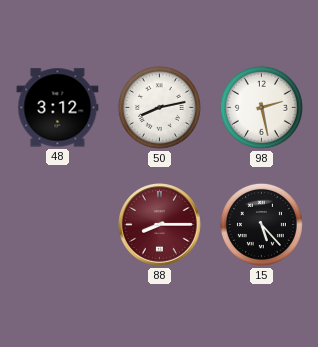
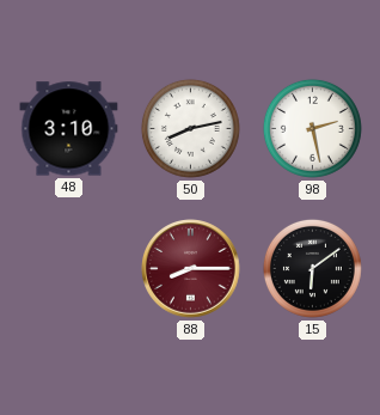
48: 3:12 -> 3:10 (69, 129)
15: 5:23 -> 6:09 (312, 268)
